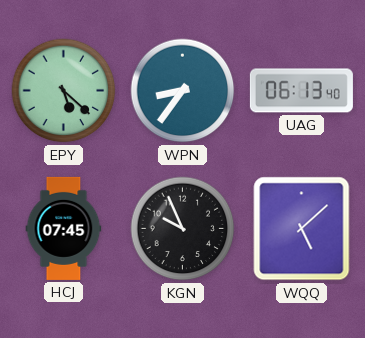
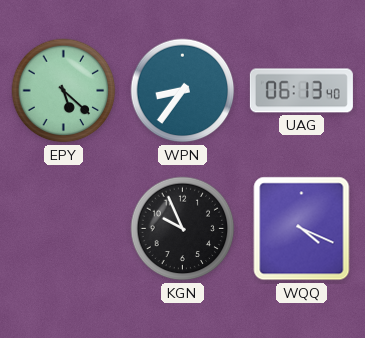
HCJ: 07:45 -> none (64, 228)
WQQ: 5:08 -> 4:19 (302, 229)
